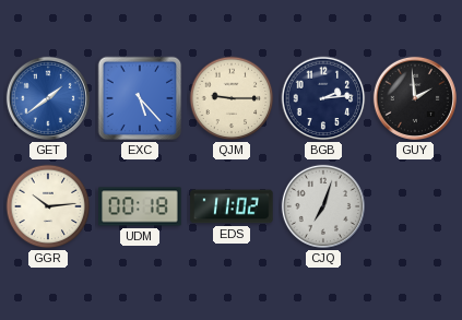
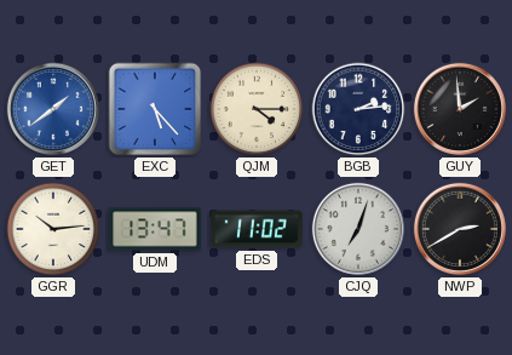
QJM: 9:15 -> 4:15 (257, 109)
UDM: 00:18 -> 13:47 (155, 229)
NWP: none -> 2:40 (460, 229)
